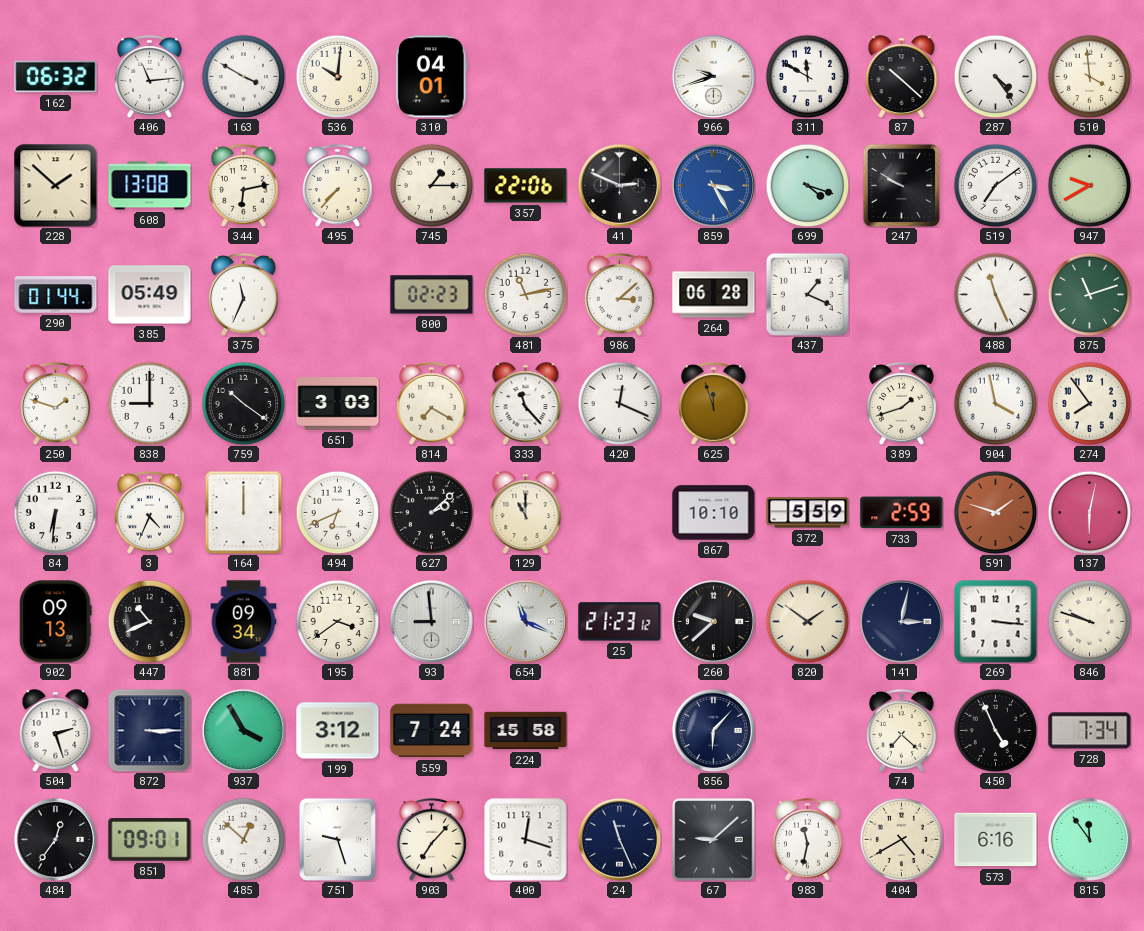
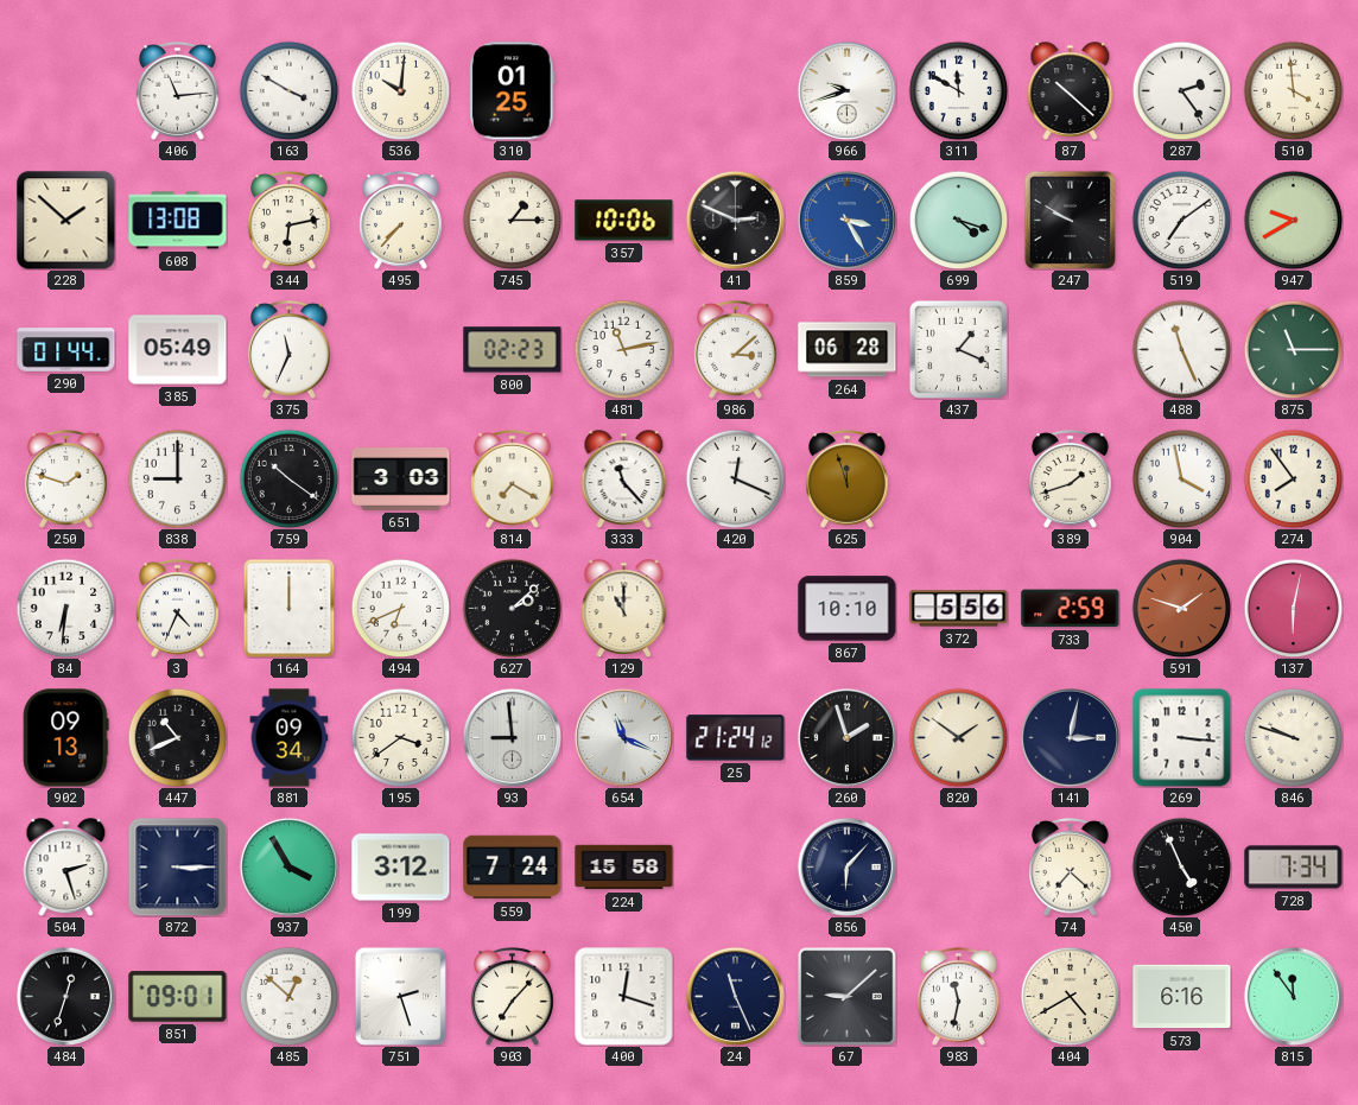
162: 06:32 -> none (56, 77)
310: 04:01 -> 01:25 (513, 91)
287: 4:24 -> 2:24 (1181, 90)
357: 22:06 -> 10:06 (624, 221)
875: 11:12 -> 11:15 (1293, 349)
372: 5:59 -> 5:56 (959, 609)
25: 21:23 -> 21:24 (736, 738)
260: 9:38 -> 1:57 (846, 737)
484: 12:36 -> 12:33 (65, 996)
751: 9:27 -> 2:27 (400, 996)
